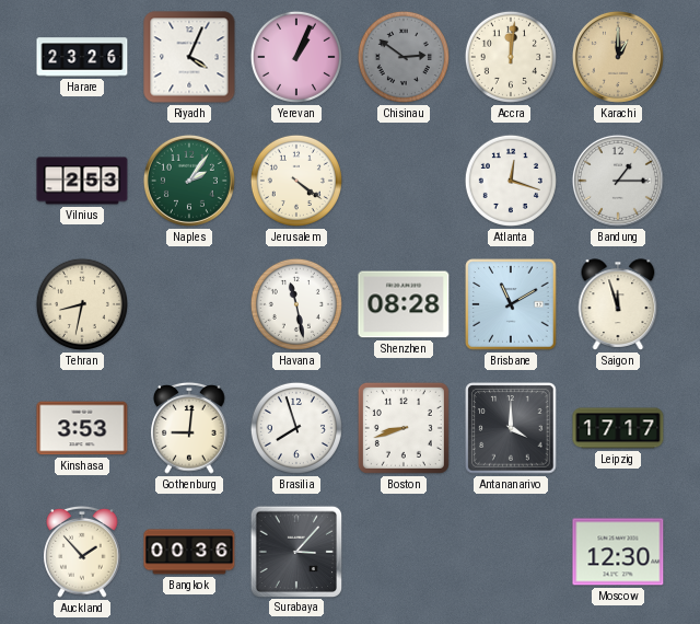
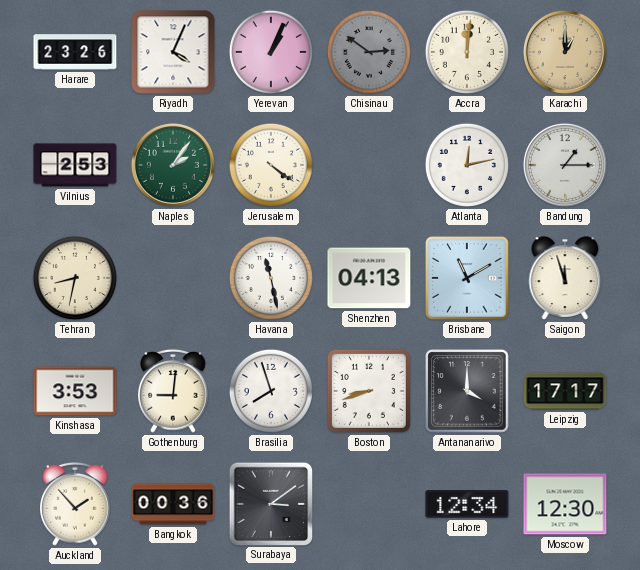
Atlanta: 12:18 -> 12:13 (467, 165)
Shenzhen: 08:28 -> 04:13 (369, 278)
Surabaya: 3:07 -> 3:09 (270, 503)
Lahore: none -> 12:34 (467, 504)
